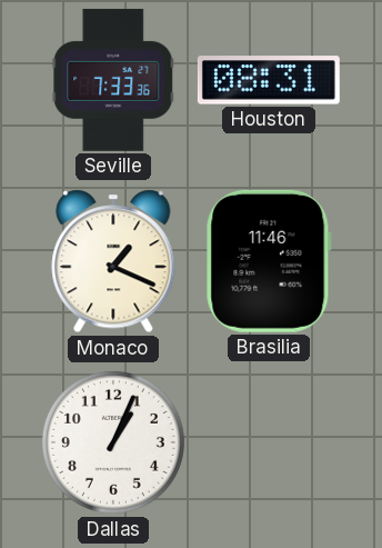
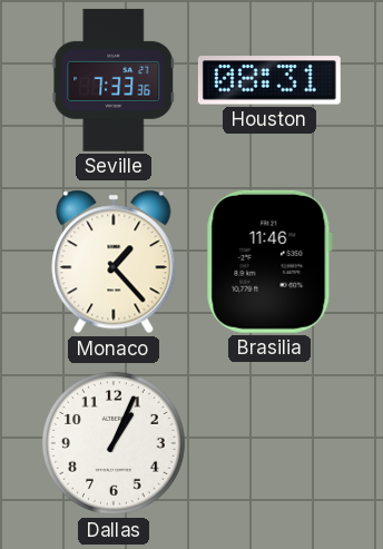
Monaco: 1:19 -> 1:23 (114, 262)
